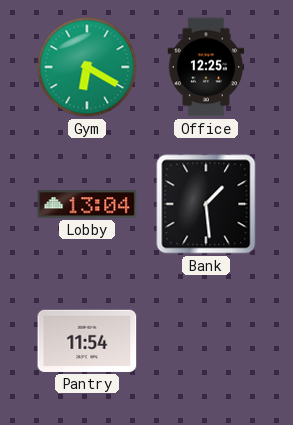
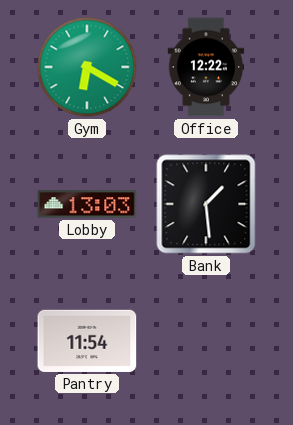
Office: 12:25 -> 12:22 (206, 67)
Lobby: 13:04 -> 13:03 (87, 204)
